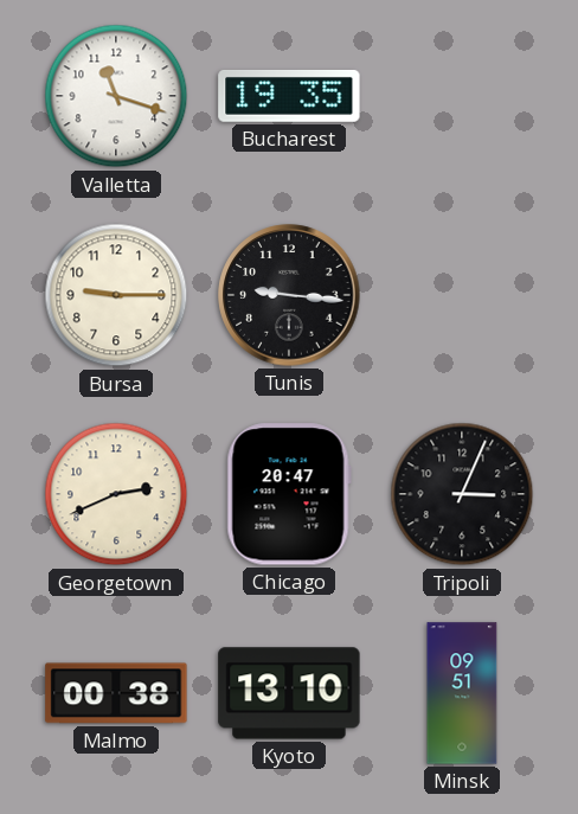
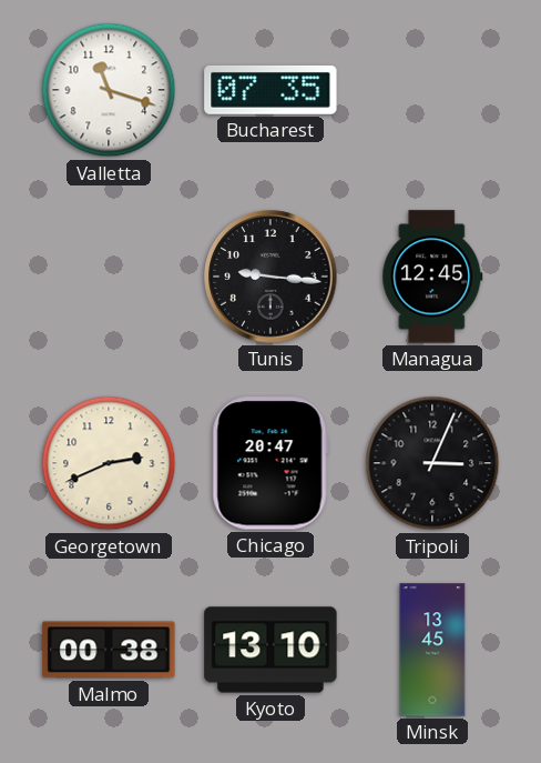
Bucharest: 19:35 -> 07:35 (270, 90)
Bursa: 9:15 -> none (116, 295)
Managua: none -> 12:45 (432, 277)
Minsk: 09:51 -> 13:45 (432, 650)
